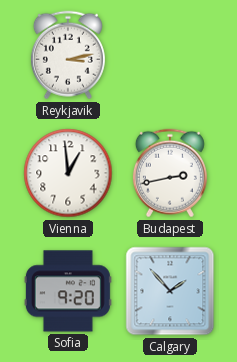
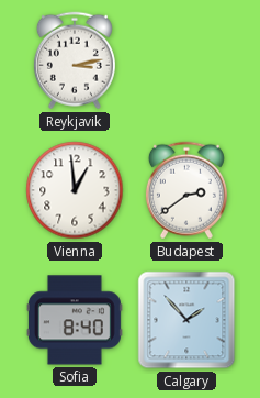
Budapest: 2:43 -> 2:39 (186, 190)
Sofia: 9:20 -> 8:40 (75, 320)
